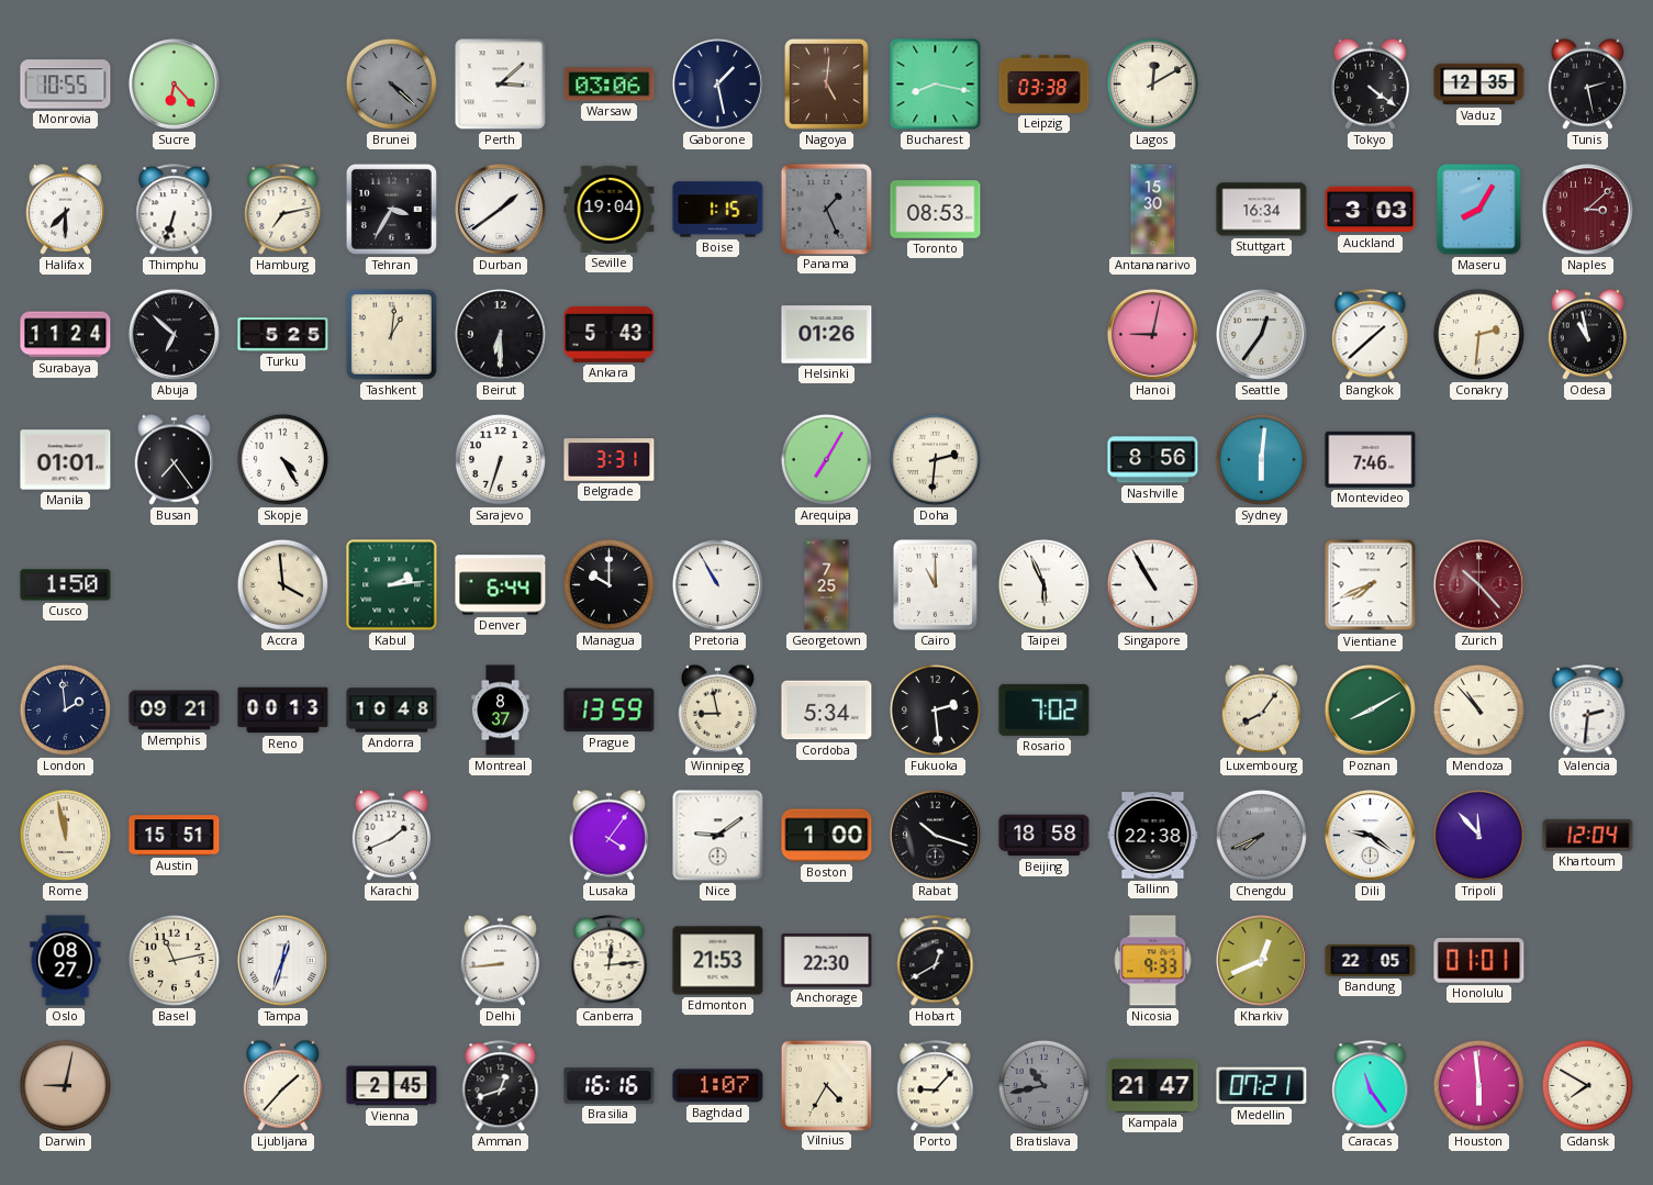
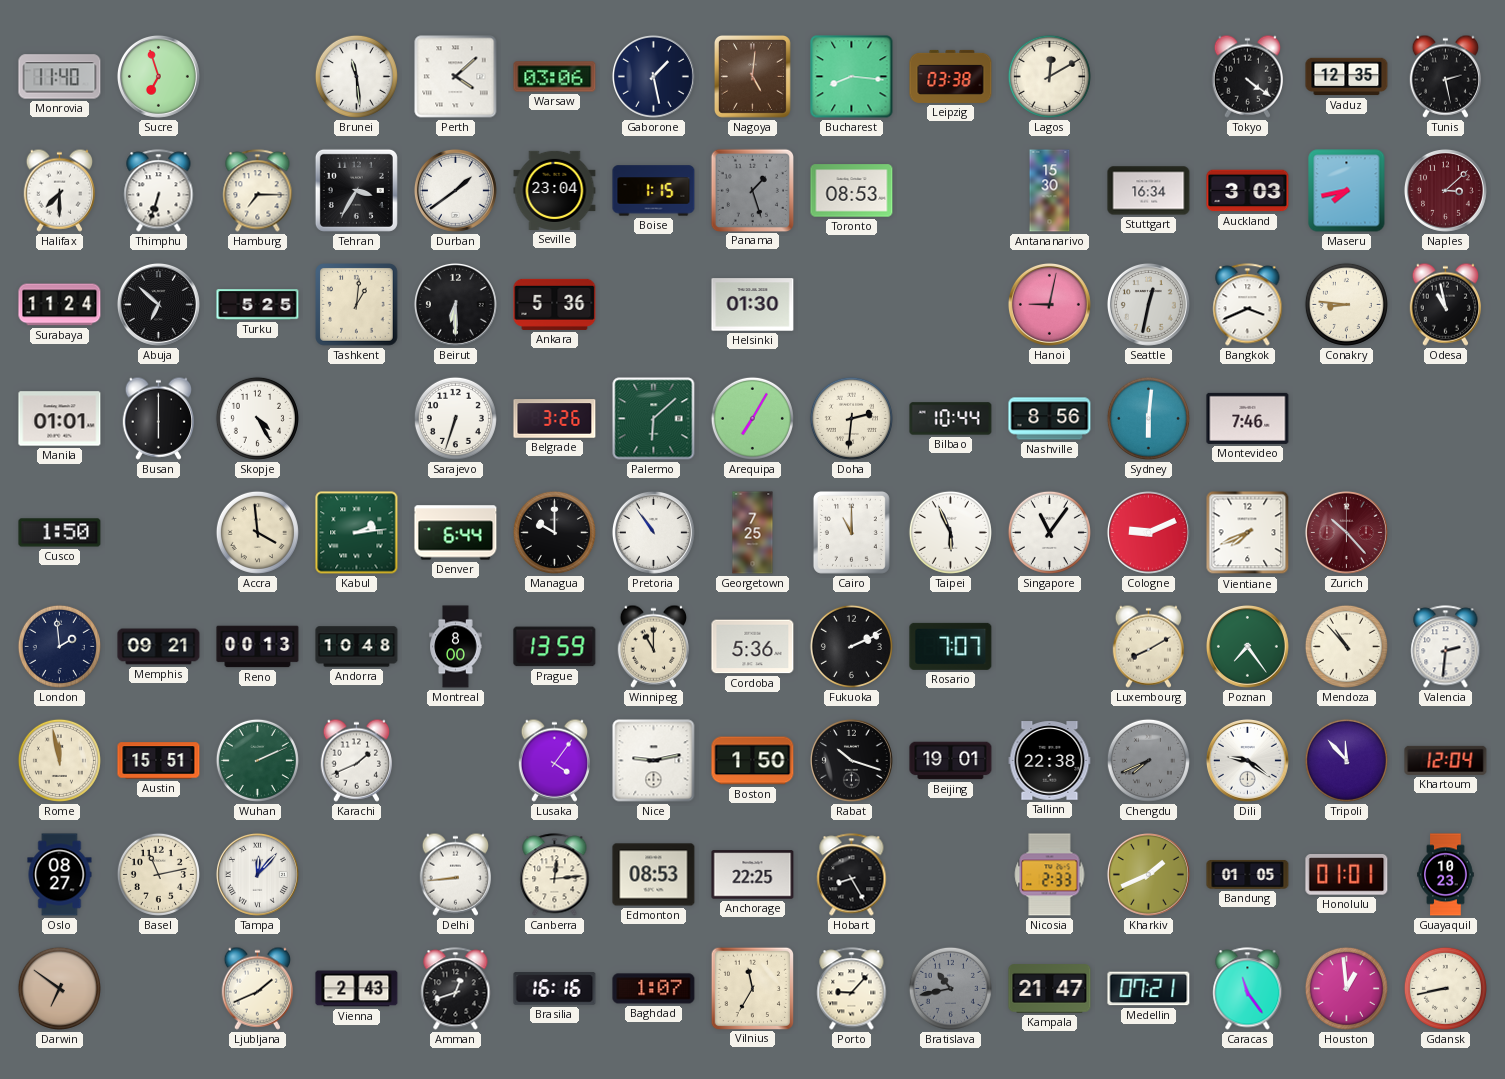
Monrovia: 10:55 -> 11:40 (60, 77)
Sucre: 6:23 -> 6:57 (158, 76)
Brunei: 4:22 -> 11:29 (356, 76)
Brunei dial: grey -> white (356, 76)
Perth: 3:08 -> 4:08 (456, 77)
Bucharest: 8:17 -> 8:16 (852, 77)
Hamburg: 7:13 -> 7:15 (258, 191)
Seville: 19:04 -> 23:04 (555, 190)
Panama: 1:26 -> 1:27 (752, 190)
Maseru: 8:05 -> 7:43 (1347, 191)
Ankara: 5:43 -> 5:36 (555, 304)
Helsinki: 01:26 -> 01:30 (753, 305)
Seattle: 12:36 -> 12:32 (1148, 304)
Bangkok: 1:38 -> 3:41 (1248, 305)
Conakry: 2:31 -> 8:46 (1346, 304)
Busan: 7:24 -> 6:00 (158, 418)
Belgrade: 3:31 -> 3:26 (555, 419)
Palermo: none -> 6:08 (654, 419)
Bilbao: none -> 10:44 (951, 419)
Pretoria: 10:55 -> 10:54 (653, 532)
Singapore: 10:55 -> 11:06 (1049, 532)
Cologne: none -> 9:11 (1148, 532)
Montreal: 8:37 -> 8:00 (456, 647)
Winnipeg: 8:58 -> 11:00 (653, 646)
Cordoba: 5:34 -> 5:36 (753, 647)
Fukuoka: 2:29 -> 2:11 (851, 646)
Rosario: 7:02 -> 7:07 (951, 646)
Luxembourg: 8:06 -> 8:10 (1148, 646)
Poznan: 8:10 -> 7:24 (1247, 646)
Wuhan: none -> 2:11 (257, 760)
Nice: 9:09 -> 9:13 (654, 761)
Boston: 1:00 -> 1:50 (753, 761)
Beijing: 18:58 -> 19:01 (951, 761)
Tampa: 12:33 -> 12:07 (257, 874)
Edmonton: 21:53 -> 08:53 (654, 875)
Anchorage: 22:30 -> 22:25 (753, 875)
Hobart: 12:40 -> 8:25 (852, 875)
Nicosia: 9:33 -> 2:33 (1050, 875)
Kharkiv: 12:41 -> 1:41 (1148, 874)
Bandung: 22:05 -> 01:05 (1248, 874)
Guayaquil: none -> 10:23 (1446, 875)
Darwin: 9:02 -> 6:51 (59, 988)
Ljubljana: 1:37 -> 1:41 (257, 988)
Vienna: 2:45 -> 2:43 (357, 989)
Vilnius: 4:35 -> 11:35 (752, 988)
Houston: 5:59 -> 12:59 (1346, 988)
Gdansk: 7:50 -> 8:43 (1445, 988)
